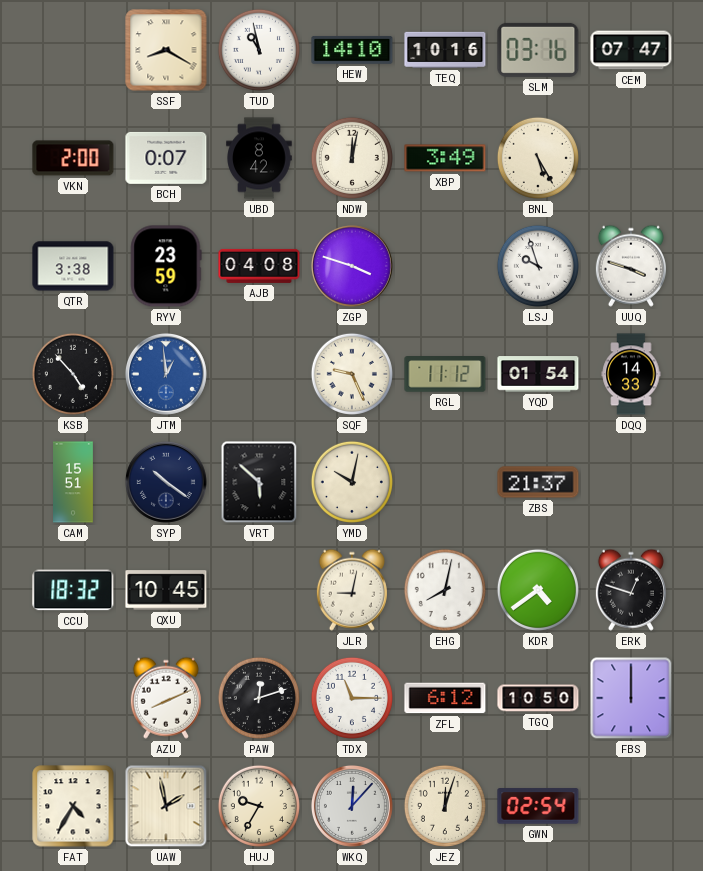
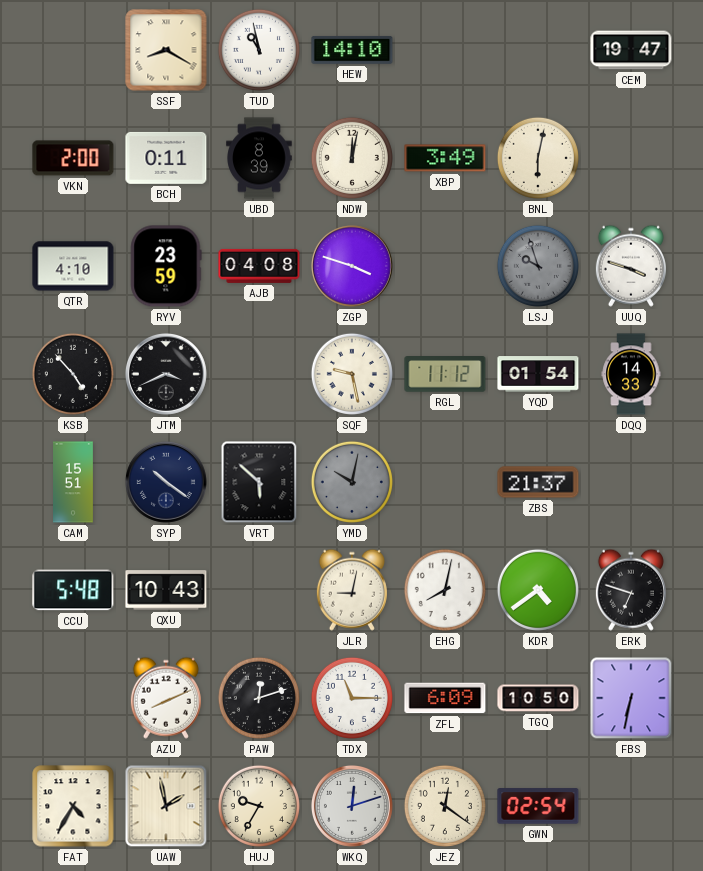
TEQ: 10:16 -> none (445, 50)
SLM: 03:16 -> none (538, 50)
CEM: 07:47 -> 19:47 (631, 50)
BCH: 0:07 -> 0:11 (166, 158)
UBD: 8:42 -> 8:39 (259, 158)
BNL: 5:25 -> 6:02 (538, 158)
QTR: 3:38 -> 4:10 (73, 266)
LSJ dial: white -> grey (538, 266)
JTM: 12:59 -> 3:41 (166, 374)
JTM dial: blue -> black (166, 374)
SQF: 9:26 -> 9:28 (352, 374)
YMD dial: cream -> grey (352, 482)
CCU: 18:32 -> 5:48 (73, 590)
QXU: 10:45 -> 10:43 (166, 590)
ERK: 12:48 -> 6:48 (631, 590)
ZFL: 6:12 -> 6:09 (445, 698)
FBS: 12:00 -> 6:32 (631, 698)
WKQ: 12:07 -> 12:12 (352, 806)
JEZ: 12:03 -> 12:21 (445, 806)
